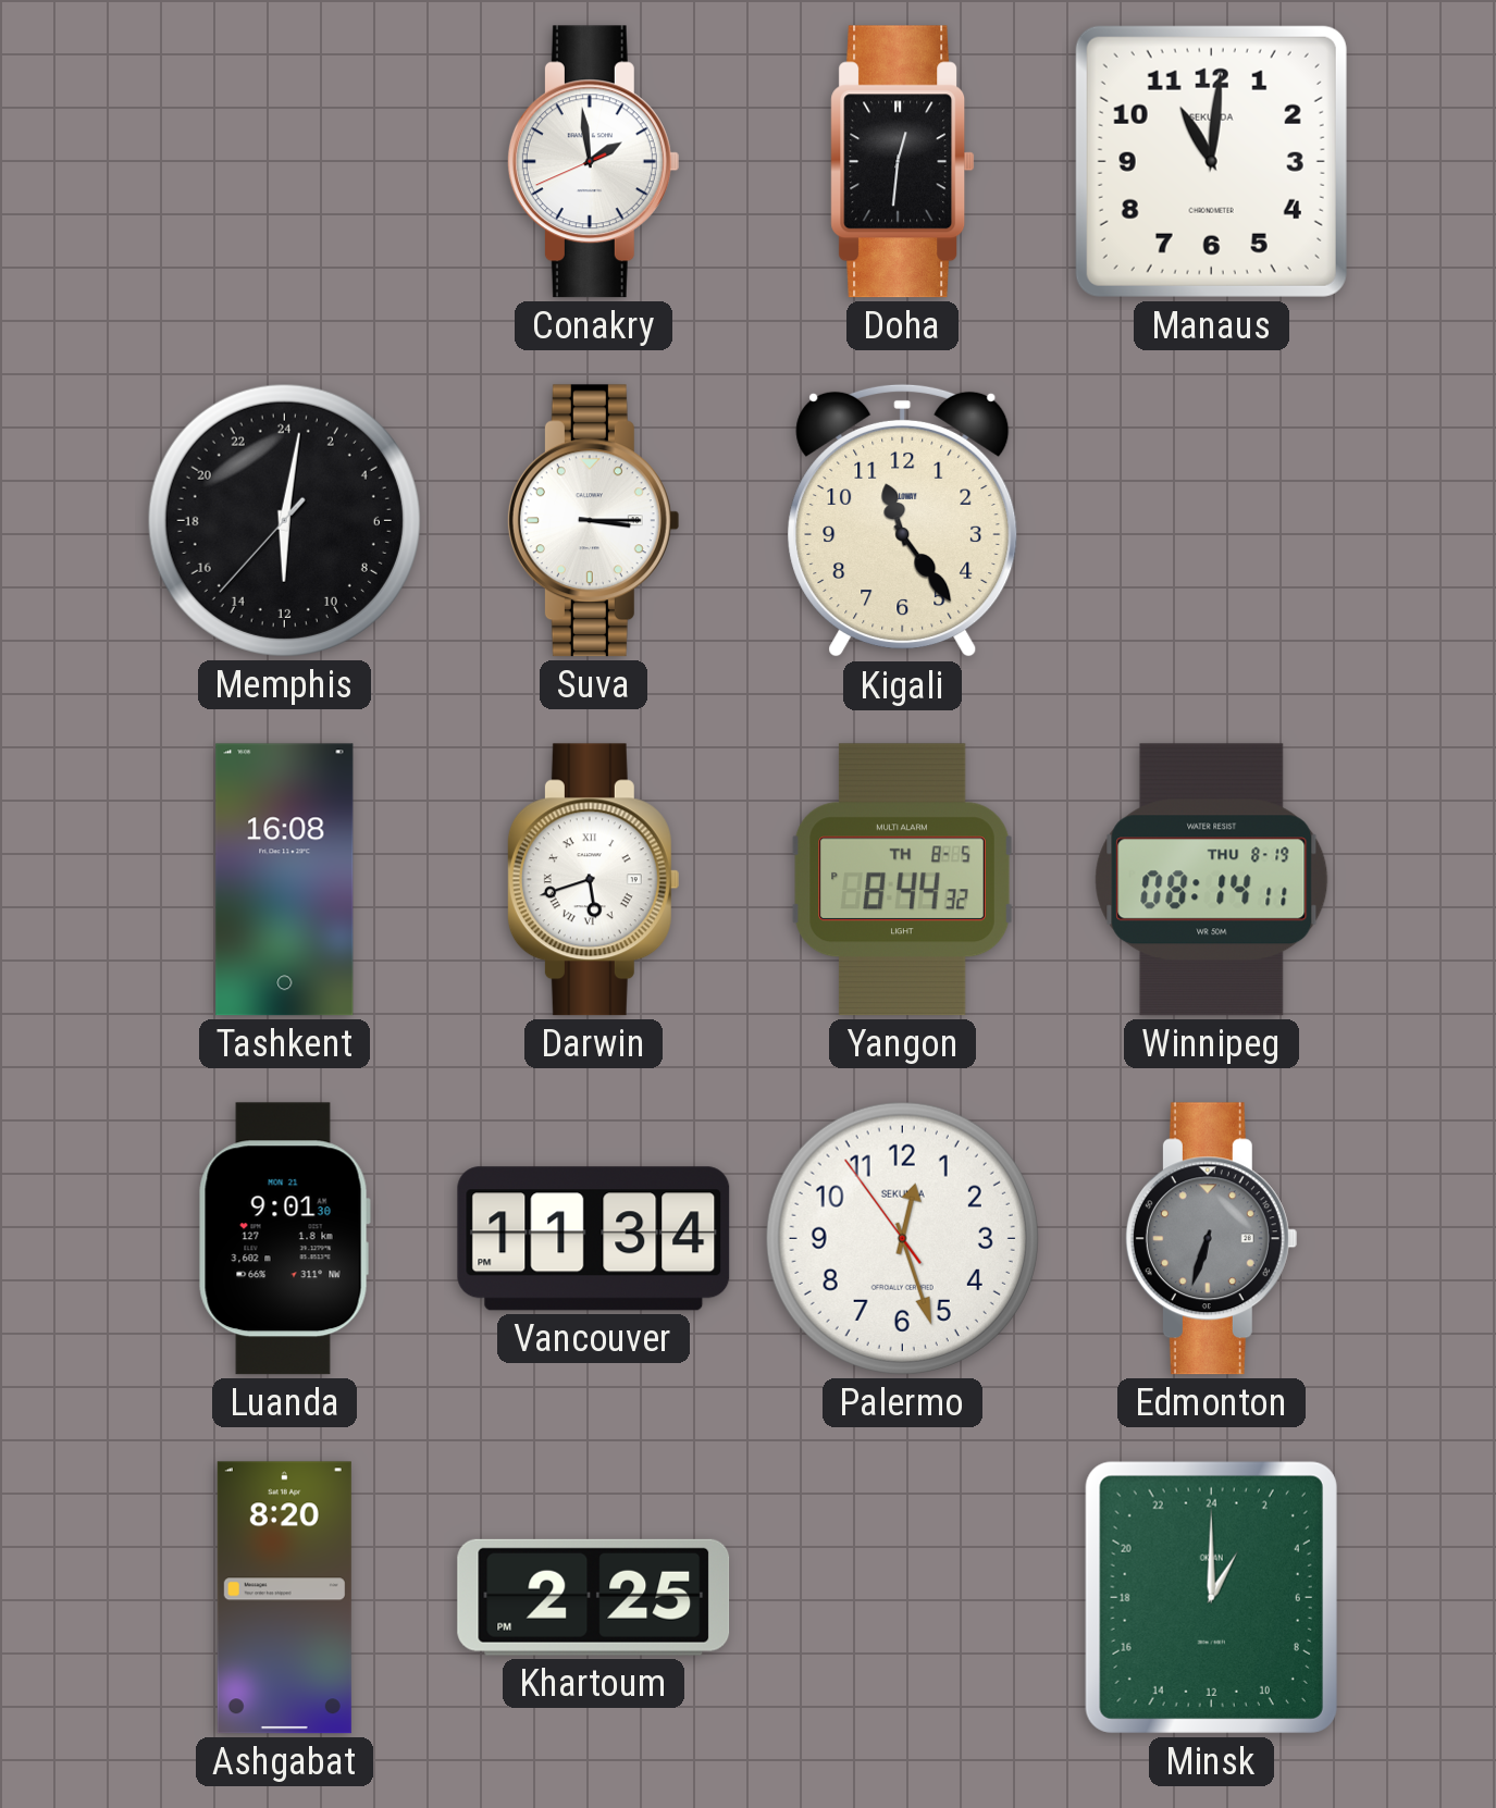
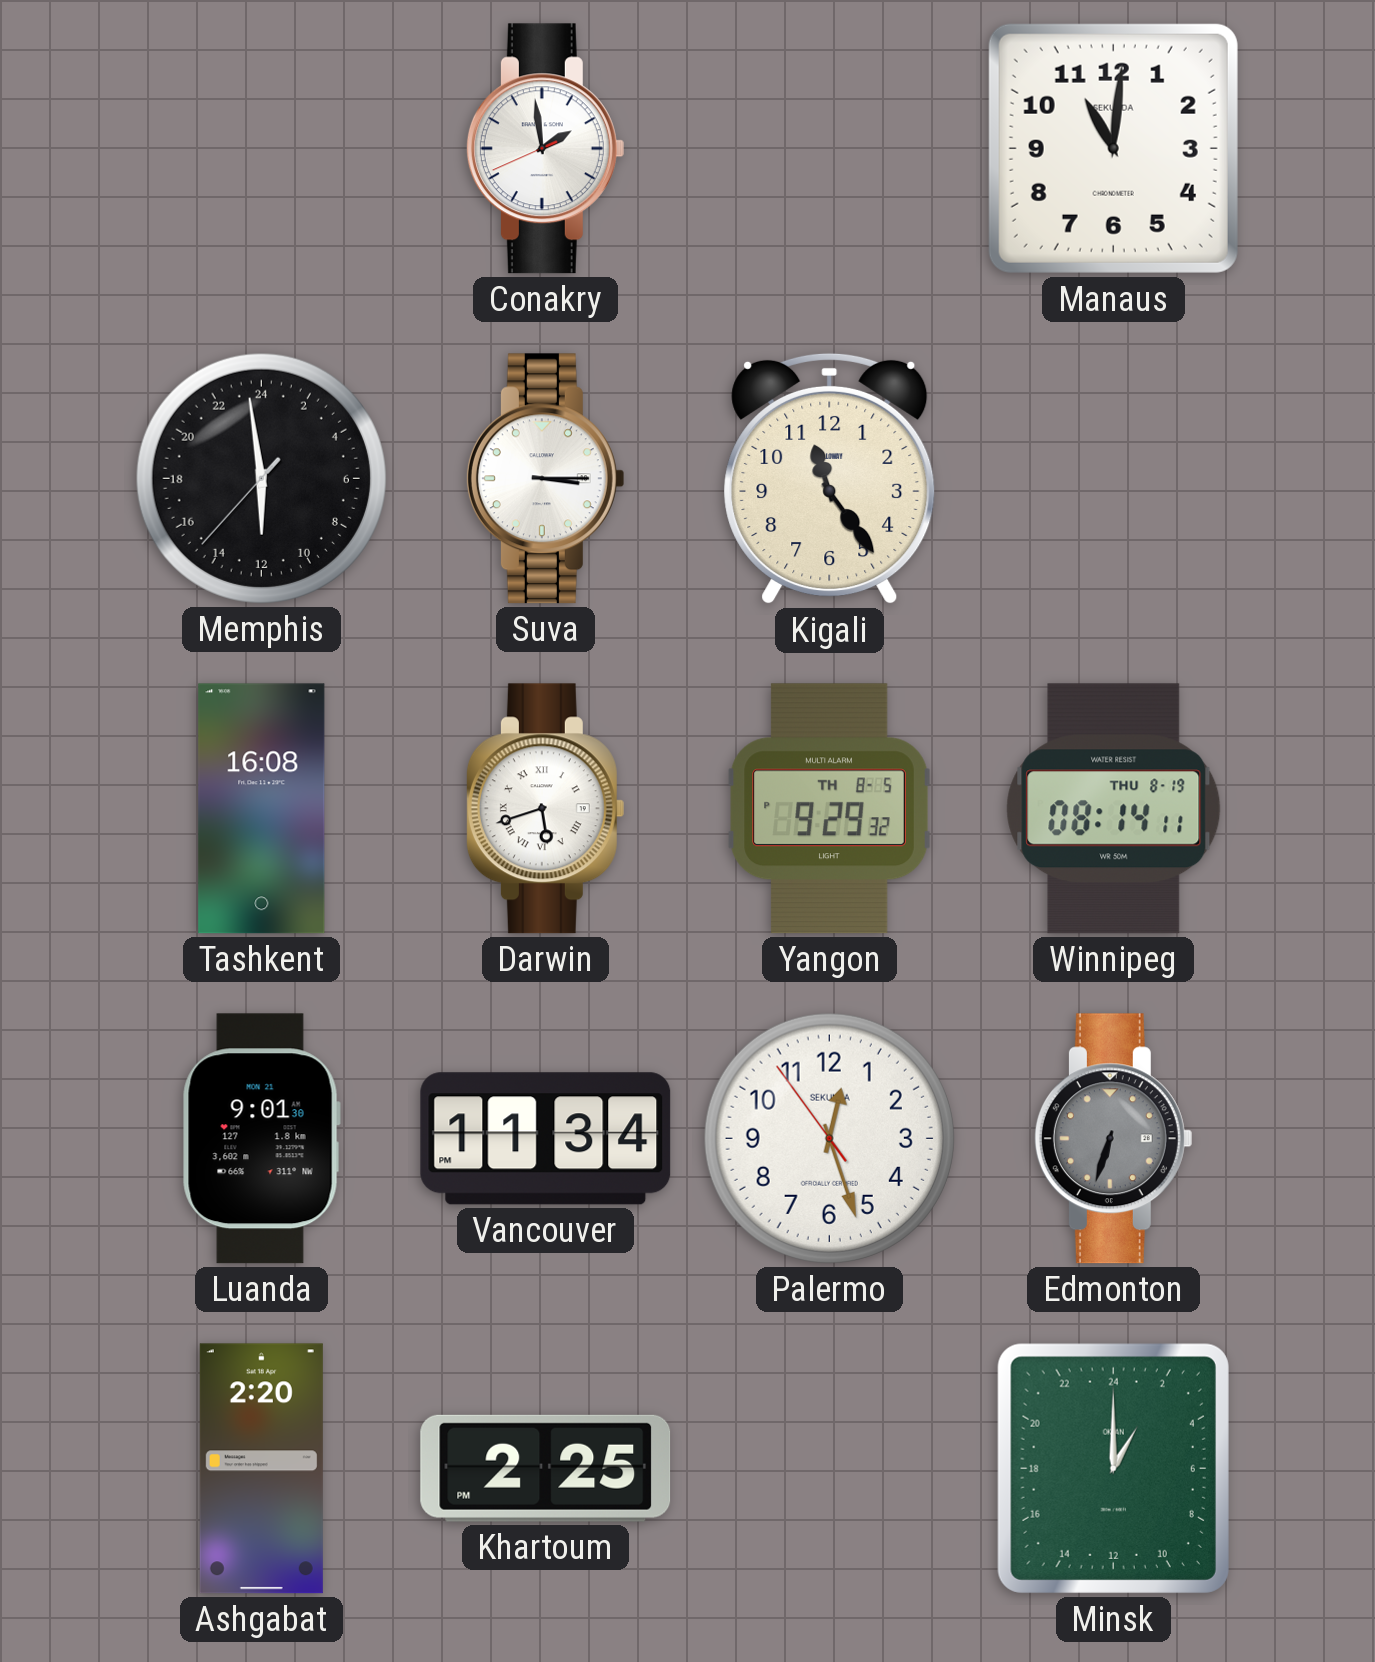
Doha: 12:31 -> none (903, 162)
Memphis: 12:01 -> 11:58 (261, 478)
Yangon: 8:44 -> 9:29 (830, 809)
Ashgabat: 8:20 -> 2:20 (261, 1469)
